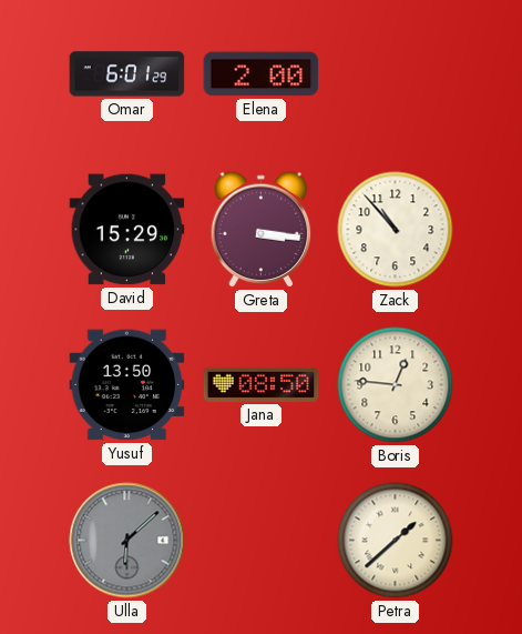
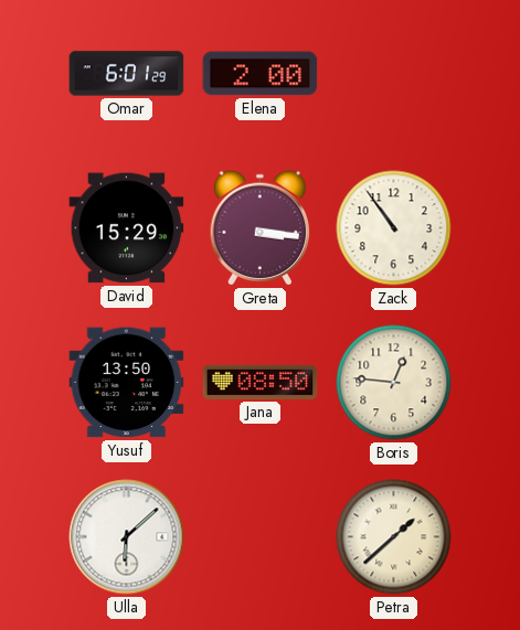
Zack: 10:53 -> 10:54 (394, 228)
Ulla dial: grey -> white (127, 537)
